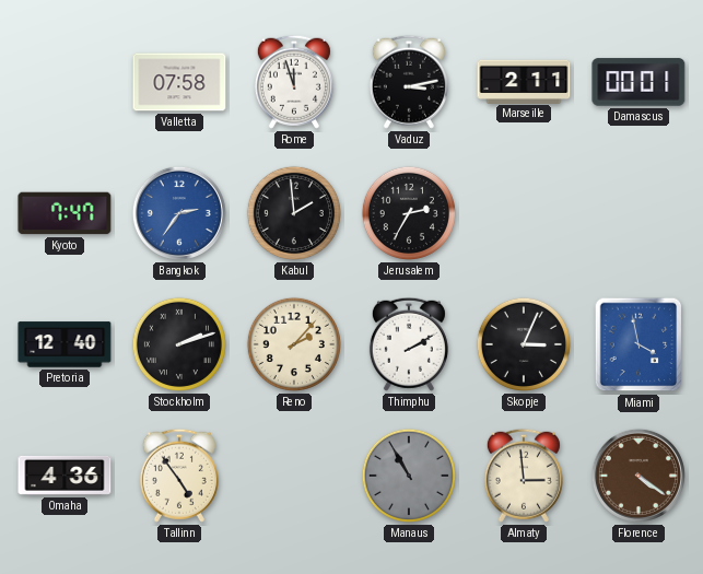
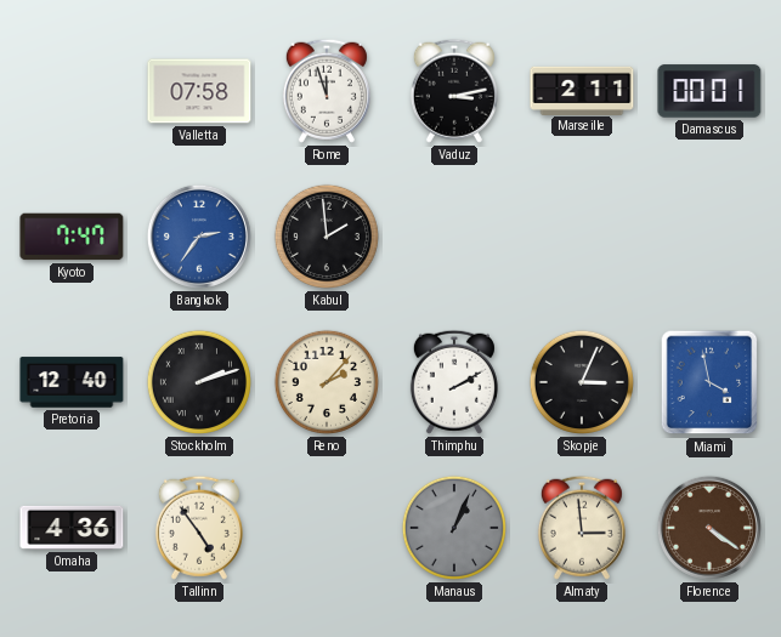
Jerusalem: 2:35 -> none (409, 213)
Manaus: 10:55 -> 1:04 (454, 528)
